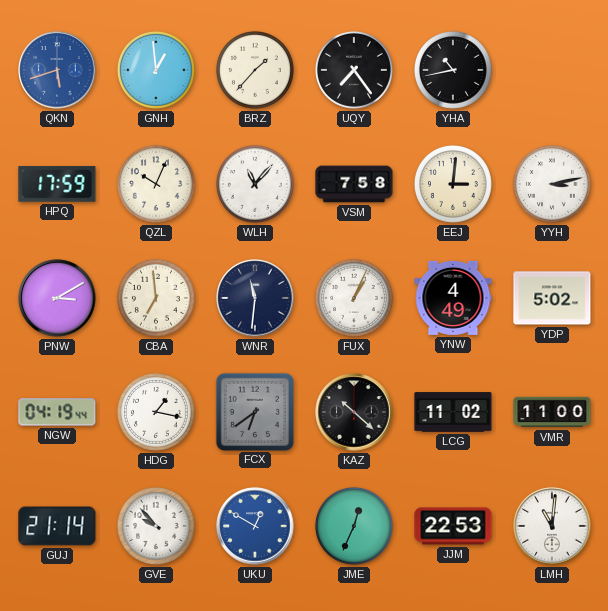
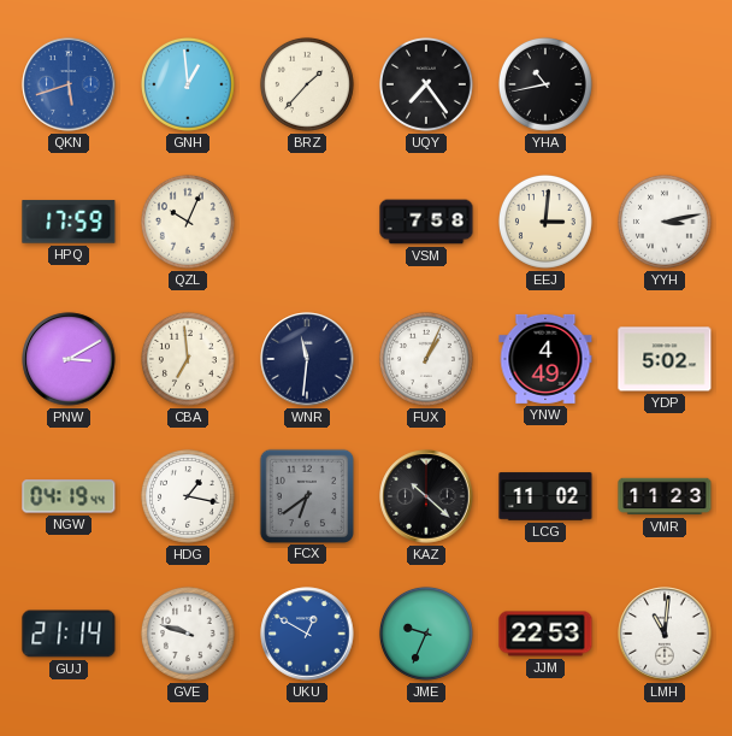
WLH: 11:07 -> none (255, 184)
VMR: 11:00 -> 11:23 (665, 496)
GVE: 9:53 -> 9:48 (188, 634)
JME: 12:34 -> 9:34 (426, 634)
